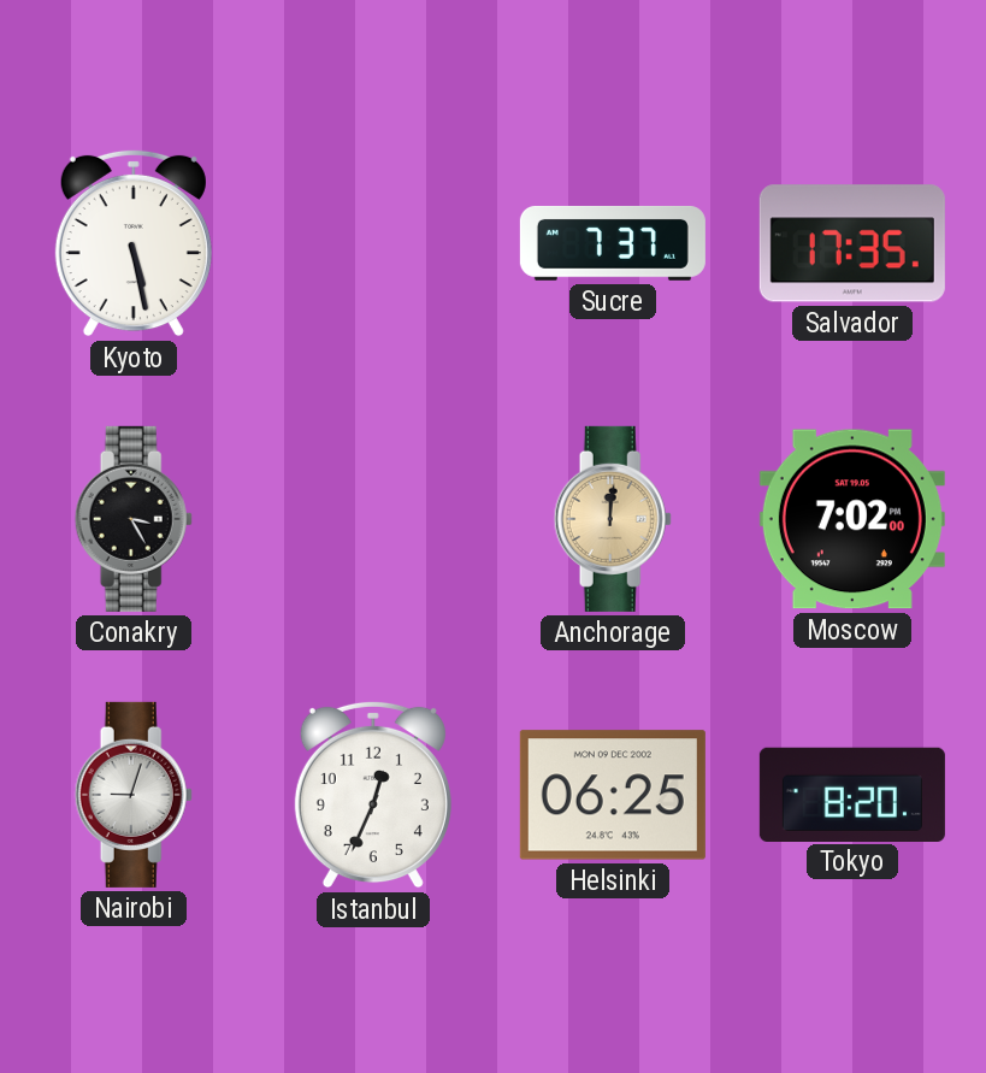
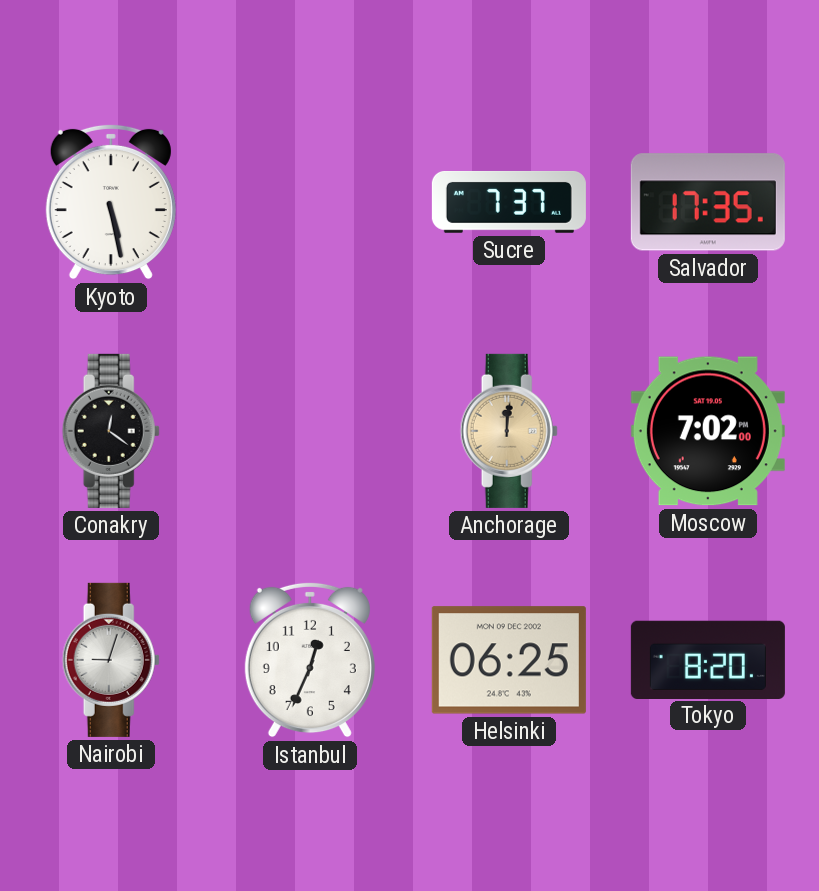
Conakry: 3:25 -> 12:21 (111, 431)
